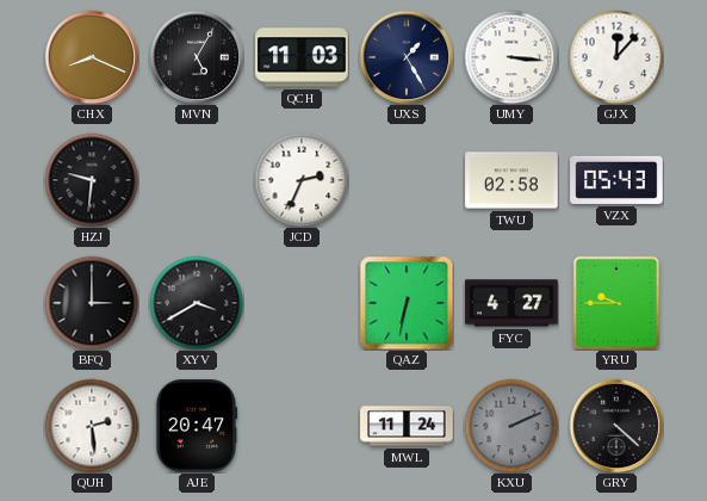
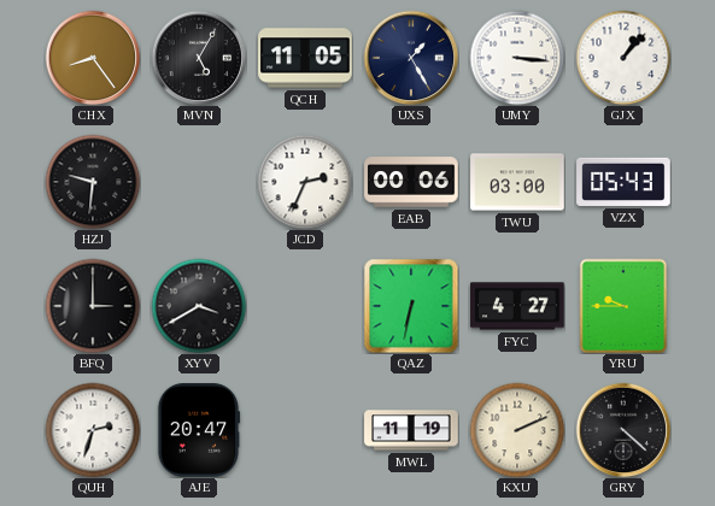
CHX: 8:19 -> 8:24 (93, 58)
QCH: 11:03 -> 11:05 (305, 58)
GJX: 12:07 -> 1:07 (623, 58)
EAB: none -> 00:06 (411, 182)
TWU: 02:58 -> 03:00 (517, 182)
QUH: 2:29 -> 2:33 (93, 430)
MWL: 11:24 -> 11:19 (411, 430)
KXU dial: grey -> cream (517, 430)
